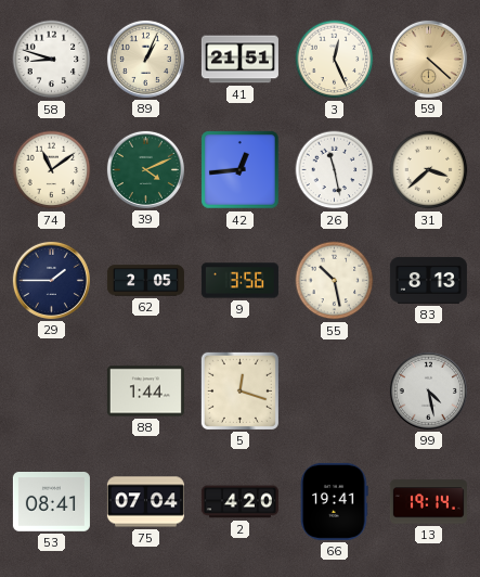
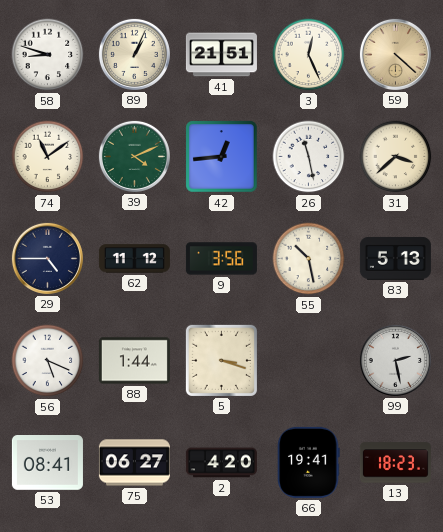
29: 1:45 -> 4:45 (47, 258)
62: 2:05 -> 11:12 (134, 259)
83: 8:13 -> 5:13 (395, 258)
56: none -> 5:19 (48, 361)
5: 12:18 -> 3:18 (221, 360)
99: 4:28 -> 2:28 (395, 360)
75: 07:04 -> 06:27 (134, 463)
13: 19:14 -> 18:23 (395, 463)
